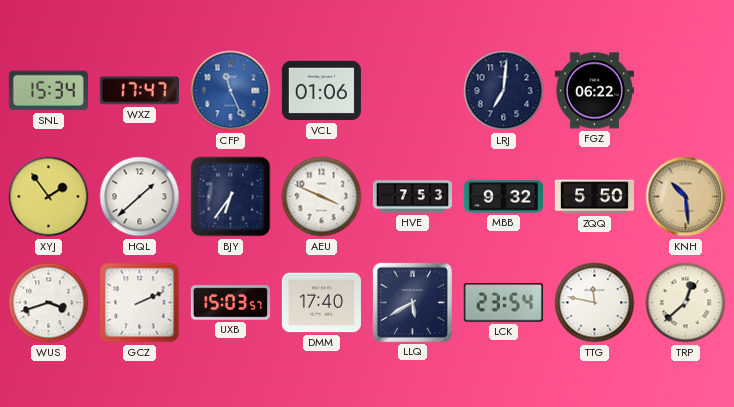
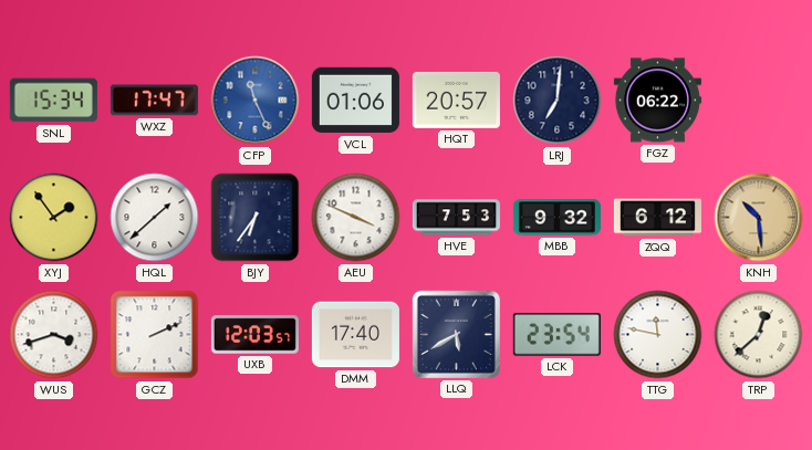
HQT: none -> 20:57 (456, 100)
ZQQ: 5:50 -> 6:12 (657, 218)
UXB: 15:03 -> 12:03 (254, 335)
